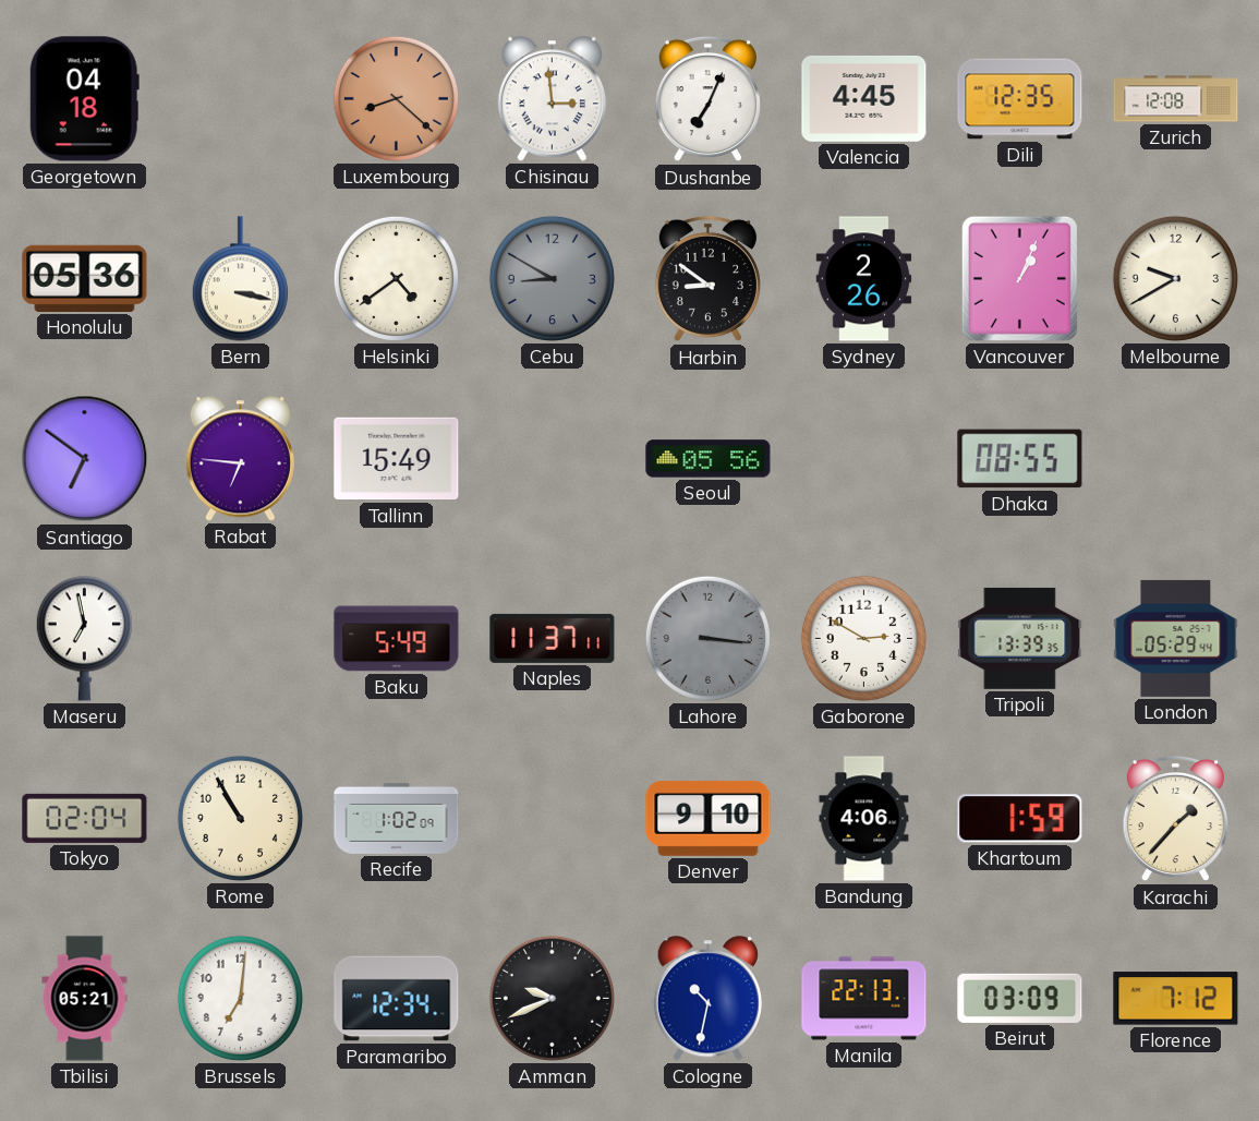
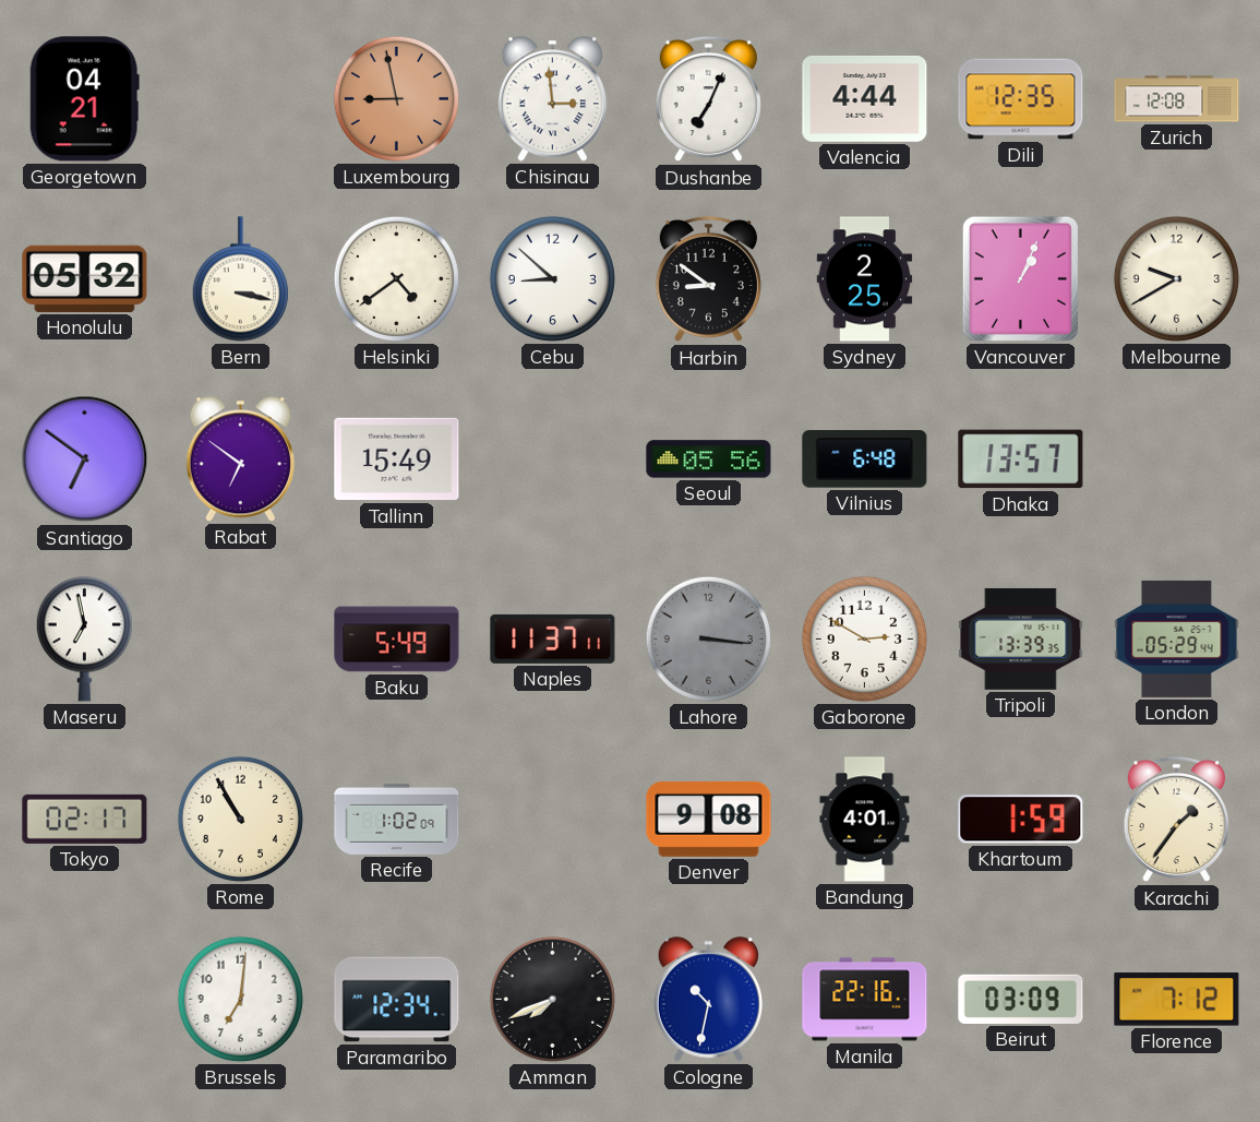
Georgetown: 04:18 -> 04:21 (84, 99)
Luxembourg: 8:22 -> 8:58 (396, 98)
Valencia: 4:45 -> 4:44 (865, 98)
Honolulu: 05:36 -> 05:32 (85, 278)
Cebu: 8:50 -> 8:52 (552, 278)
Cebu dial: grey -> white (552, 278)
Sydney: 2:26 -> 2:25 (865, 279)
Rabat: 6:46 -> 6:51 (240, 459)
Vilnius: none -> 6:48 (865, 459)
Dhaka: 08:55 -> 13:57 (1021, 459)
Tokyo: 02:04 -> 02:17 (85, 819)
Denver: 9:10 -> 9:08 (709, 819)
Bandung: 4:06 -> 4:01 (865, 820)
Karachi: 1:37 -> 1:36 (1176, 820)
Tbilisi: 05:21 -> none (85, 999)
Amman: 9:41 -> 7:41 (552, 999)
Manila: 22:13 -> 22:16 (865, 1000)
